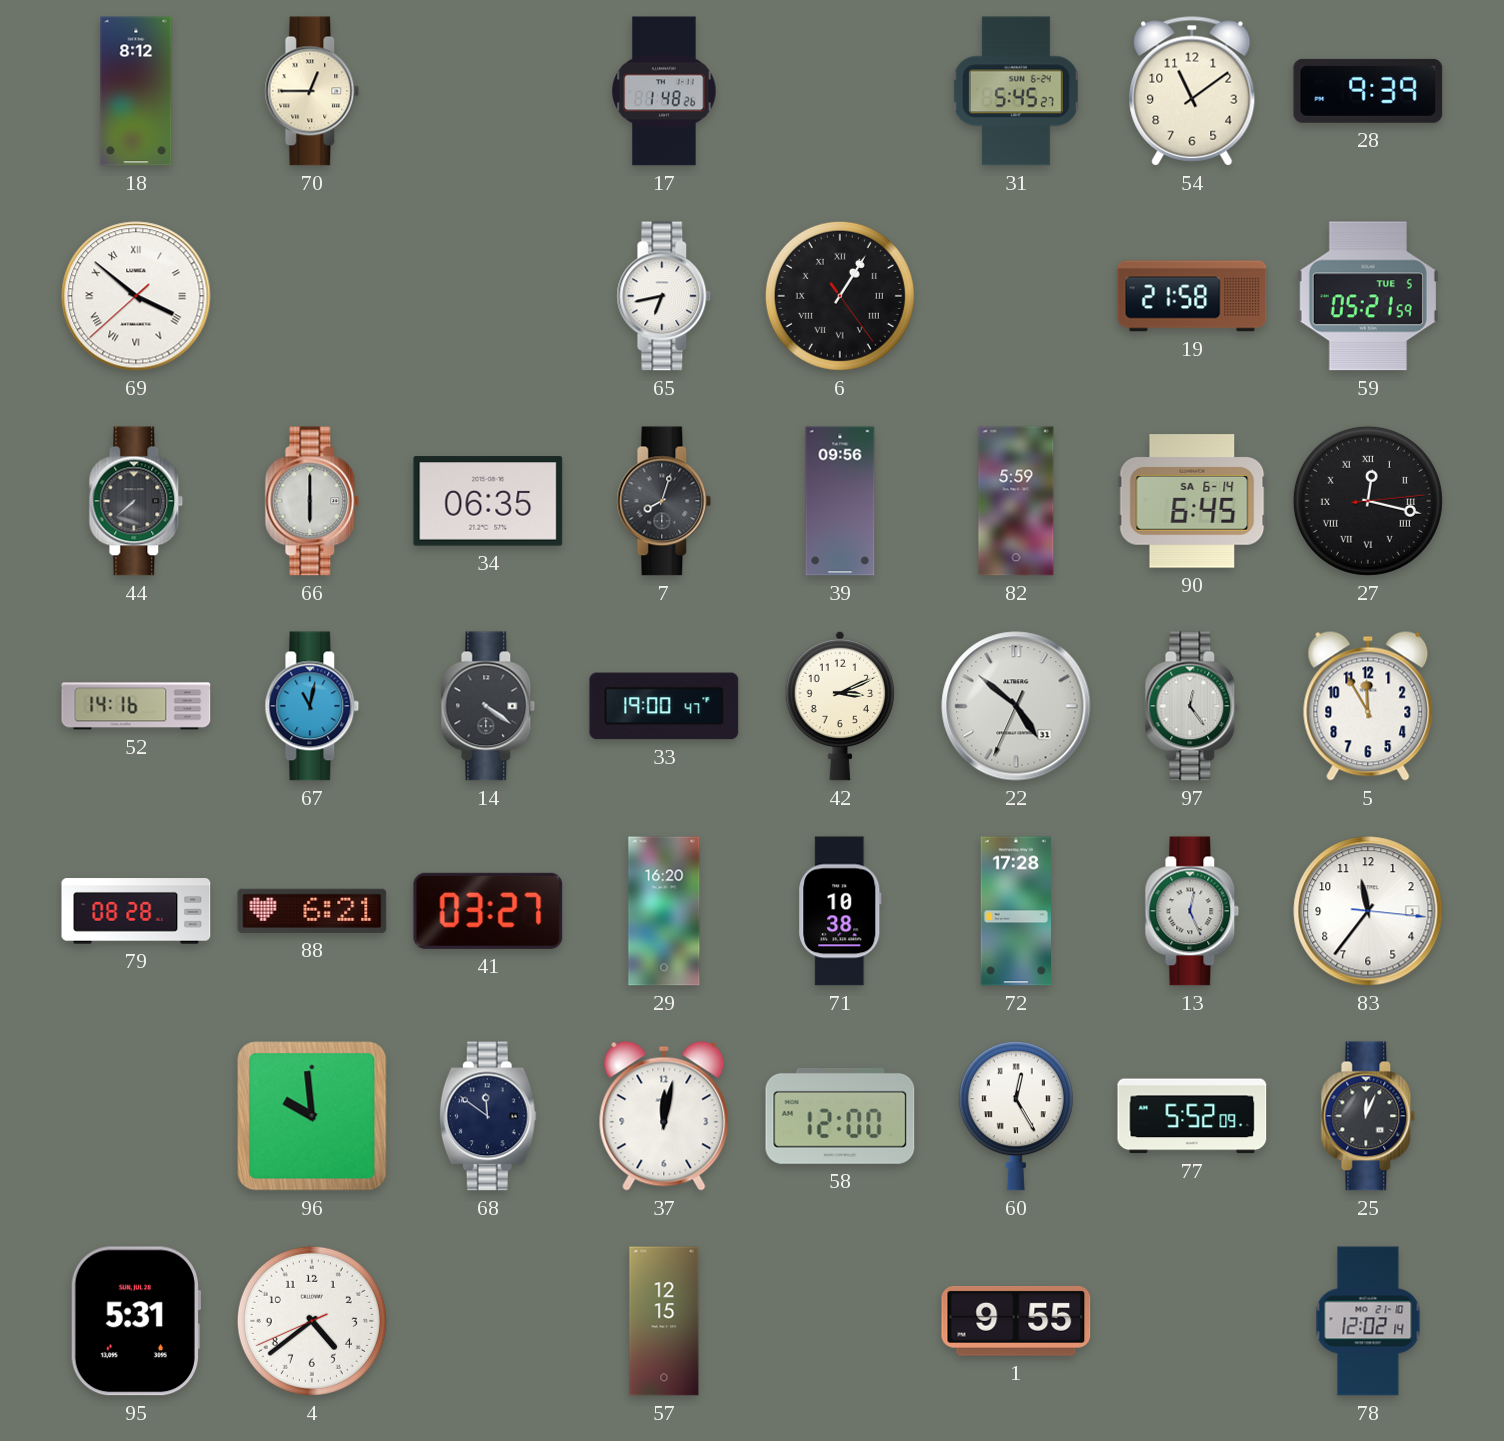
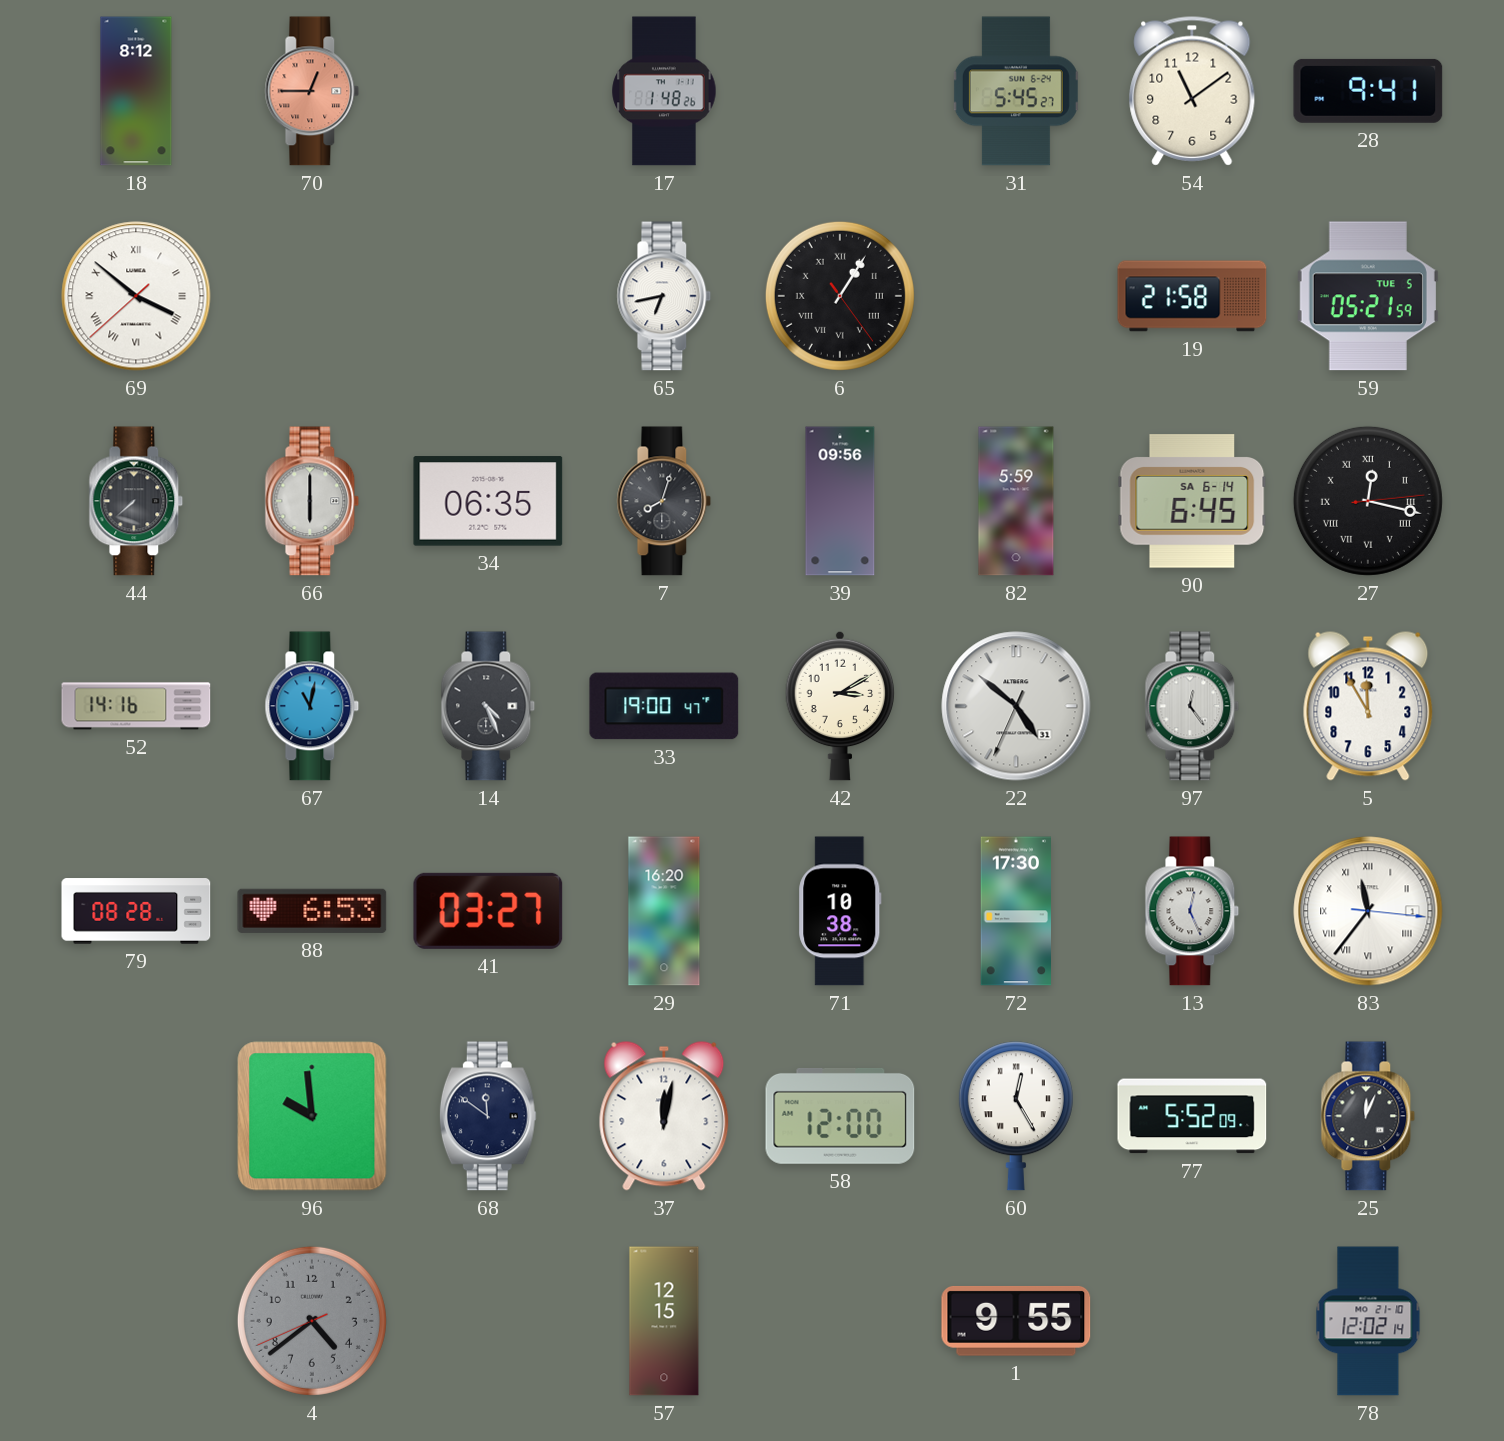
70 dial: cream -> salmon (312, 91)
28: 9:39 -> 9:41 (1368, 91)
14: 4:21 -> 4:26 (488, 706)
42: 3:11 -> 3:10 (840, 706)
88: 6:21 -> 6:53 (312, 911)
72: 17:28 -> 17:30 (1016, 911)
83 numerals: Arabic -> Roman (1368, 911)
95: 5:31 -> none (135, 1321)
4 dial: white -> grey (312, 1321)
